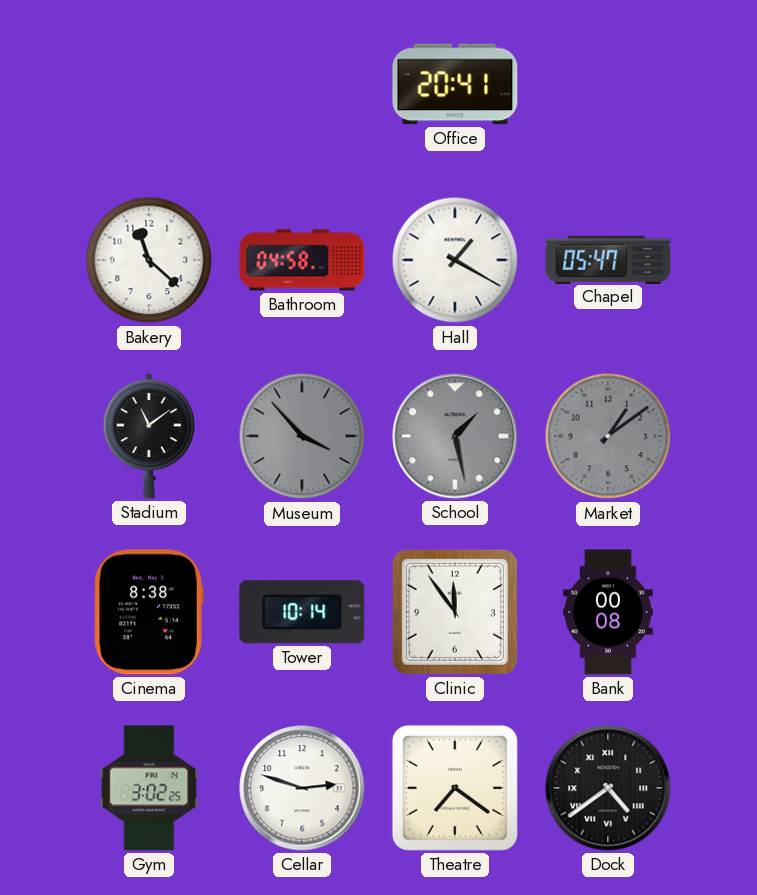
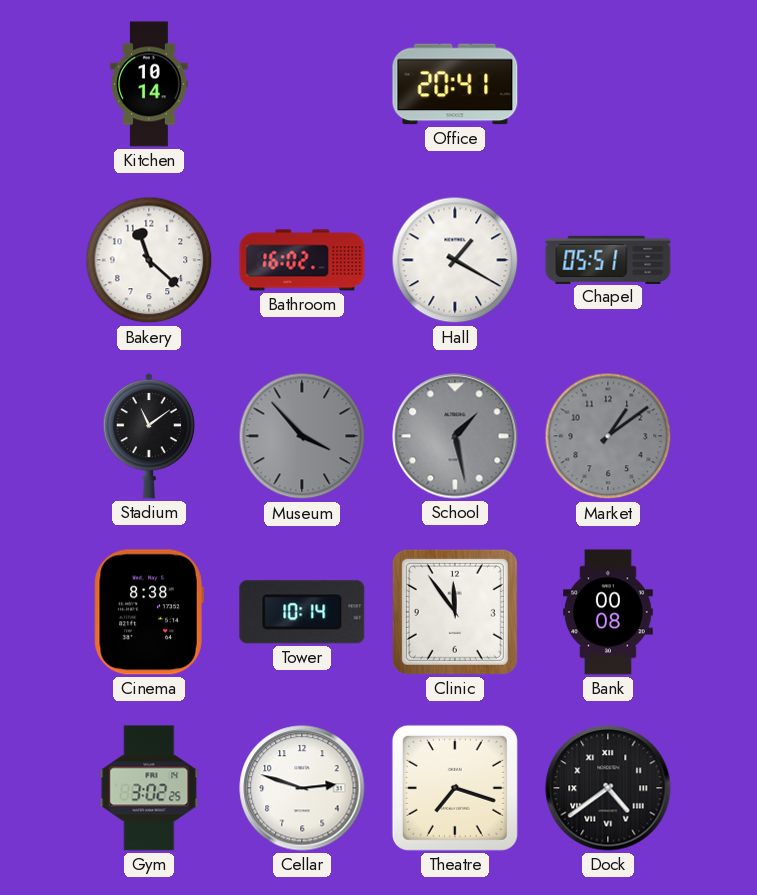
Kitchen: none -> 10:14 (149, 84)
Bathroom: 04:58 -> 16:02 (302, 260)
Chapel: 05:47 -> 05:51 (608, 259)
Theatre: 7:21 -> 7:18 (455, 788)
